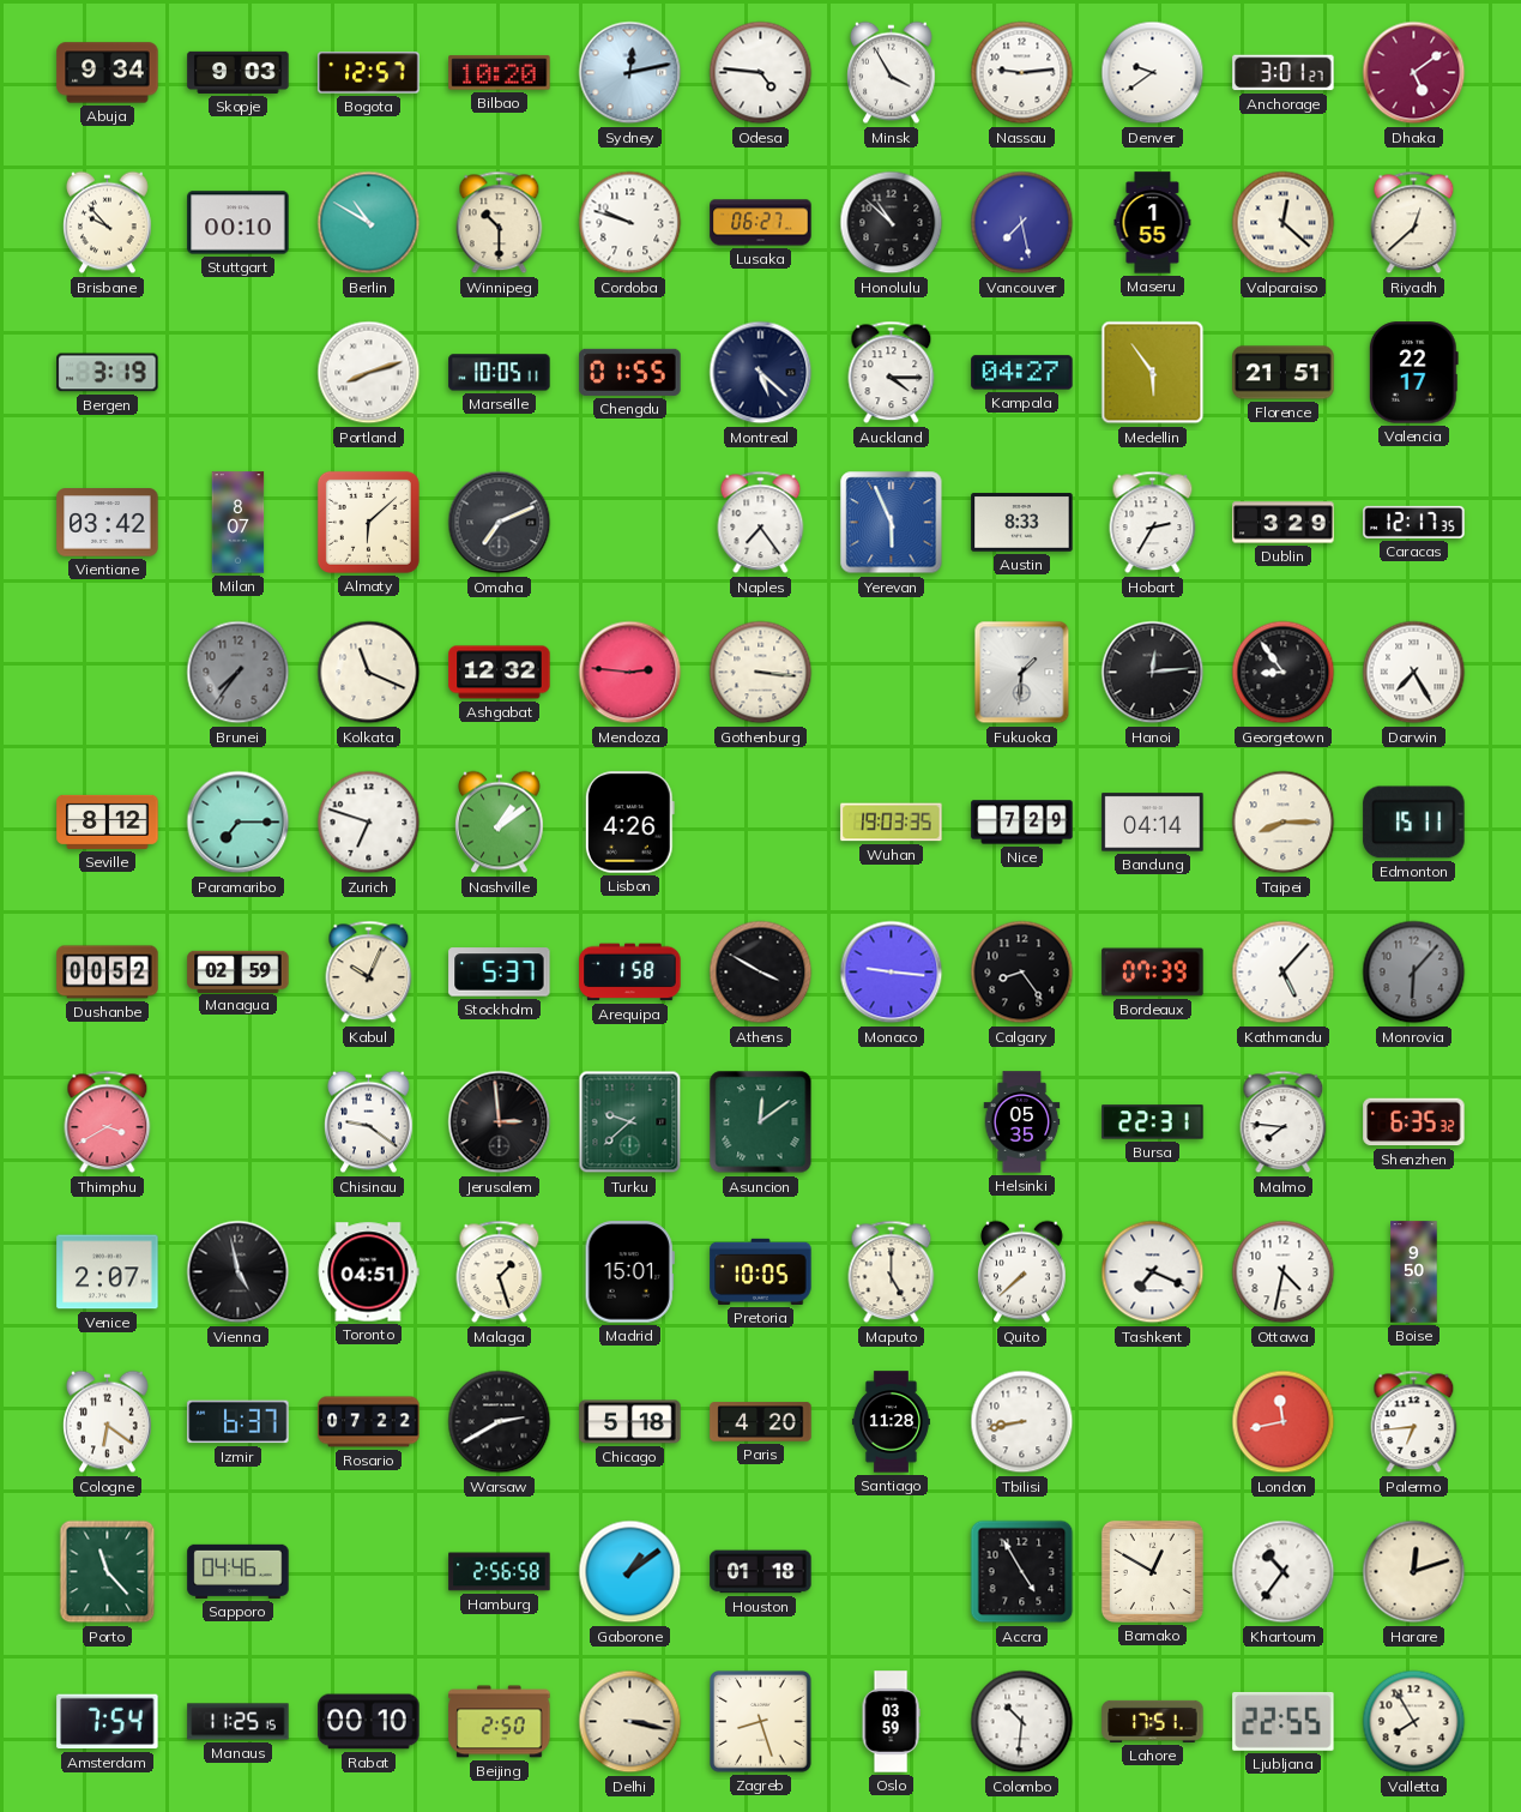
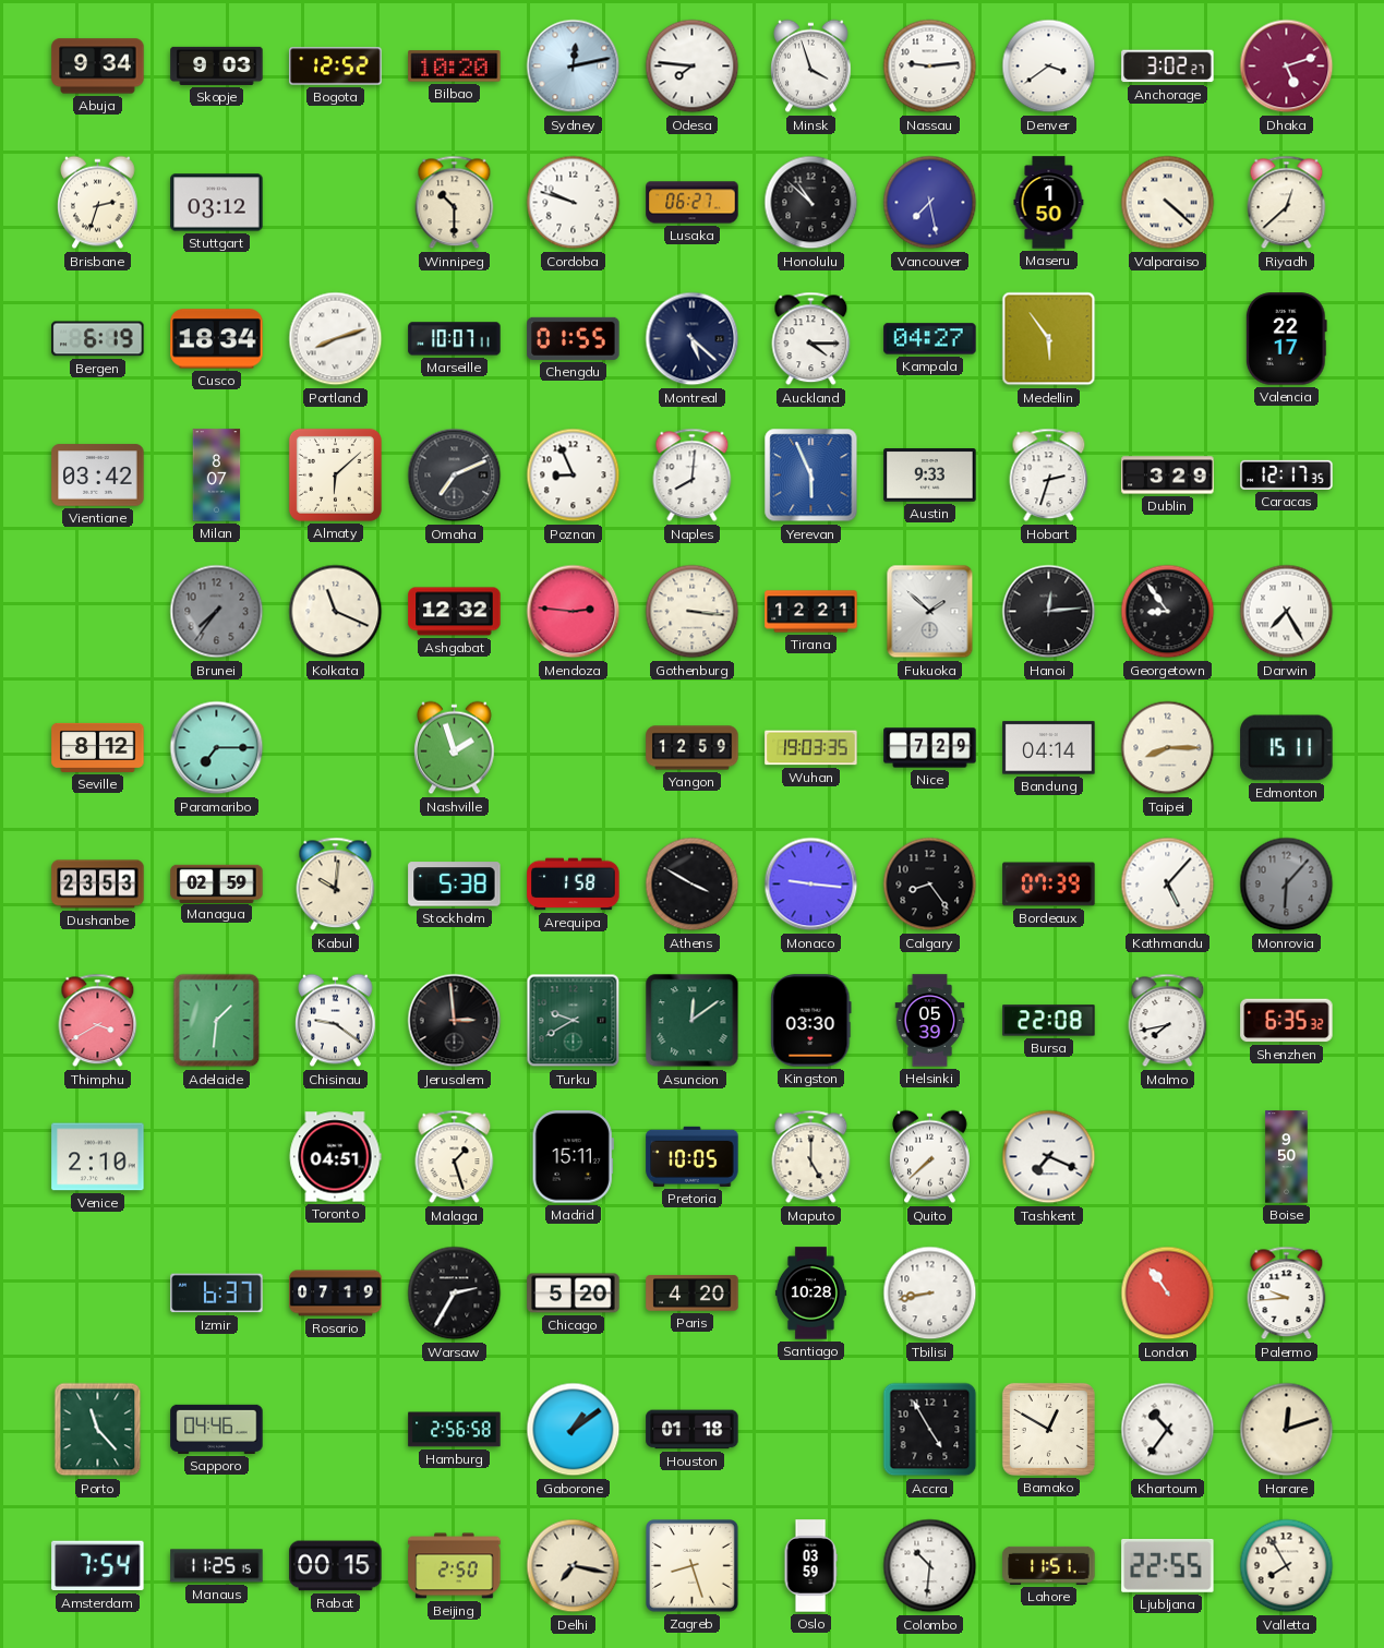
Bogota: 12:57 -> 12:52 (336, 67)
Odesa: 4:46 -> 7:46 (693, 67)
Minsk: 3:55 -> 3:57 (811, 67)
Denver: 9:39 -> 3:39 (1049, 67)
Anchorage: 3:01 -> 3:02 (1168, 67)
Dhaka: 5:09 -> 5:12 (1287, 67)
Brisbane: 9:53 -> 2:33 (98, 203)
Stuttgart: 00:10 -> 03:12 (217, 203)
Berlin: 10:50 -> none (369, 223)
Maseru: 1:55 -> 1:50 (1049, 203)
Valparaiso: 12:22 -> 4:22 (1168, 203)
Bergen: 3:19 -> 6:19 (98, 339)
Cusco: none -> 18:34 (217, 339)
Marseille: 10:05 -> 10:07 (455, 339)
Florence: 21:51 -> none (1284, 373)
Poznan: none -> 8:56 (574, 476)
Naples: 7:24 -> 8:01 (693, 476)
Austin: 8:33 -> 9:33 (930, 476)
Hobart: 2:35 -> 2:33 (1049, 476)
Tirana: none -> 12:21 (811, 612)
Fukuoka: 1:31 -> 1:52 (930, 612)
Zurich: 6:48 -> none (369, 823)
Nashville: 1:09 -> 1:57 (455, 748)
Lisbon: 4:26 -> none (629, 823)
Yangon: none -> 12:59 (693, 748)
Dushanbe: 00:52 -> 23:53 (98, 885)
Kabul: 10:04 -> 10:01 (336, 885)
Stockholm: 5:37 -> 5:38 (455, 885)
Adelaide: none -> 1:31 (217, 1021)
Turku: 9:38 -> 9:40 (574, 1021)
Kingston: none -> 03:30 (811, 1021)
Helsinki: 05:35 -> 05:39 (930, 1021)
Bursa: 22:31 -> 22:08 (1049, 1021)
Malmo: 7:46 -> 7:43 (1168, 1021)
Venice: 2:07 -> 2:10 (98, 1157)
Vienna: 4:58 -> none (239, 1272)
Madrid: 15:01 -> 15:11 (573, 1157)
Ottawa: 4:32 -> none (1284, 1272)
Cologne: 6:21 -> none (108, 1422)
Rosario: 07:22 -> 07:19 (336, 1294)
Warsaw: 2:40 -> 2:35 (455, 1294)
Chicago: 5:18 -> 5:20 (574, 1294)
Santiago: 11:28 -> 10:28 (810, 1294)
London: 11:43 -> 10:54 (1168, 1294)
Palermo: 6:44 -> 9:44 (1287, 1294)
Rabat: 00:10 -> 00:15 (336, 1566)
Delhi: 3:17 -> 7:17 (574, 1566)
Lahore: 17:51 -> 11:51 (1049, 1565)
